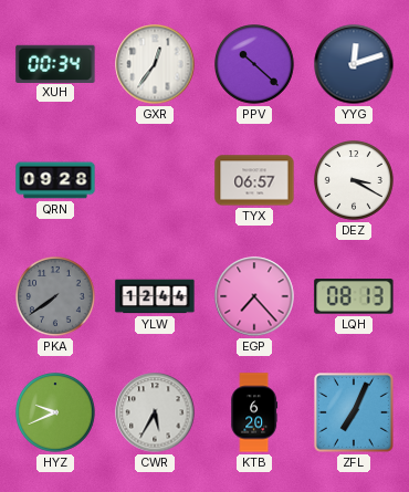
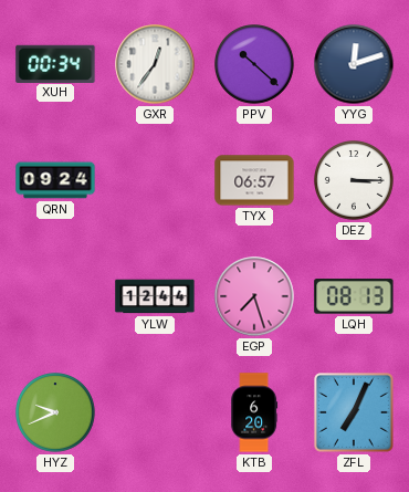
QRN: 09:28 -> 09:24 (55, 180)
DEZ: 3:20 -> 3:15 (355, 181)
PKA: 7:39 -> none (56, 297)
EGP: 7:23 -> 7:27 (254, 296)
CWR: 5:35 -> none (155, 412)
